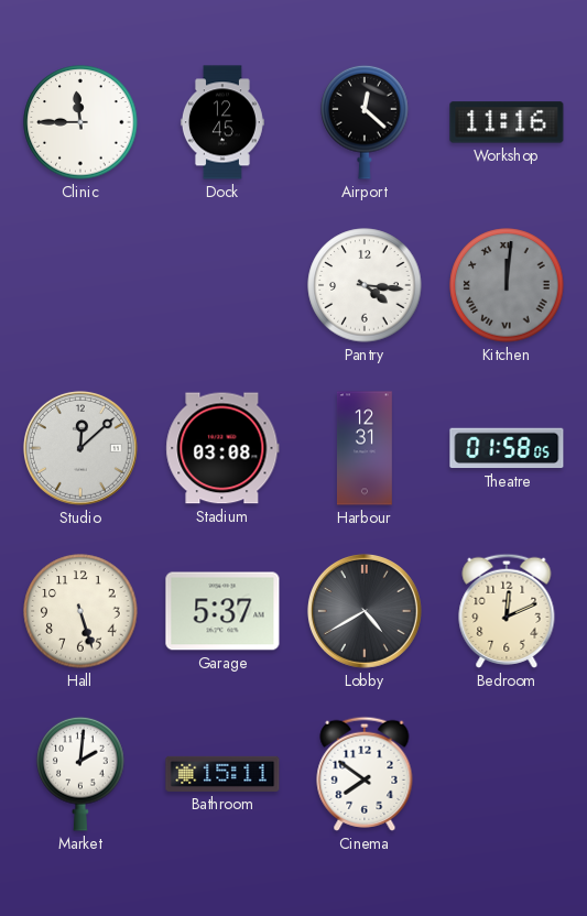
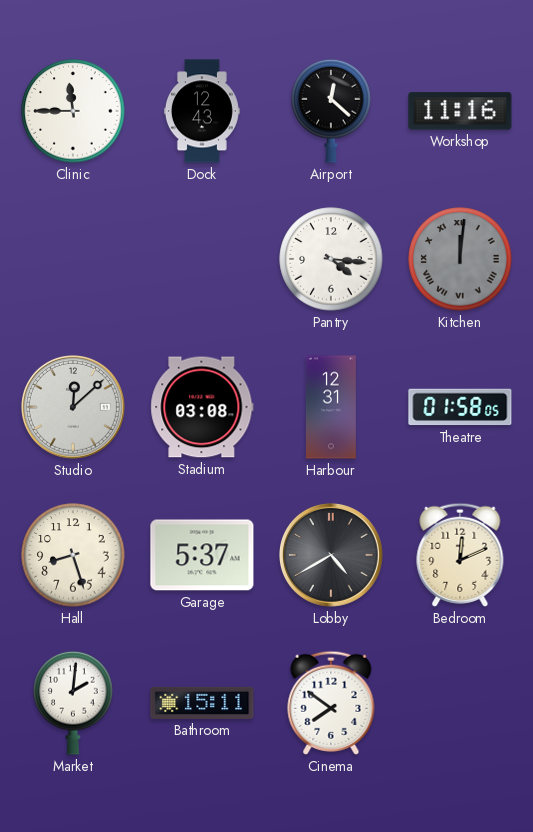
Dock: 12:45 -> 12:43 (202, 111)
Hall: 5:27 -> 8:27 (73, 555)
